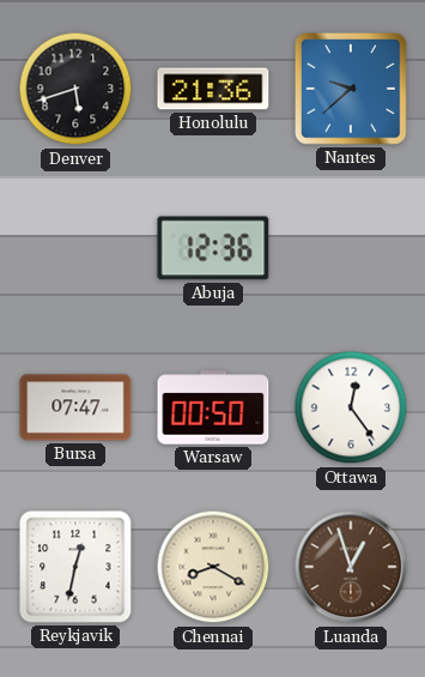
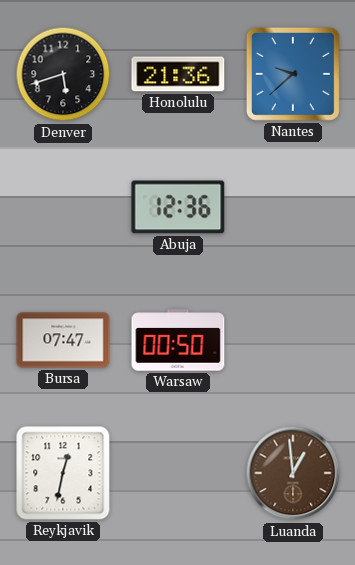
Ottawa: 12:24 -> none (351, 407)
Chennai: 8:20 -> none (213, 567)
Luanda: 12:57 -> 12:59 (293, 473)
